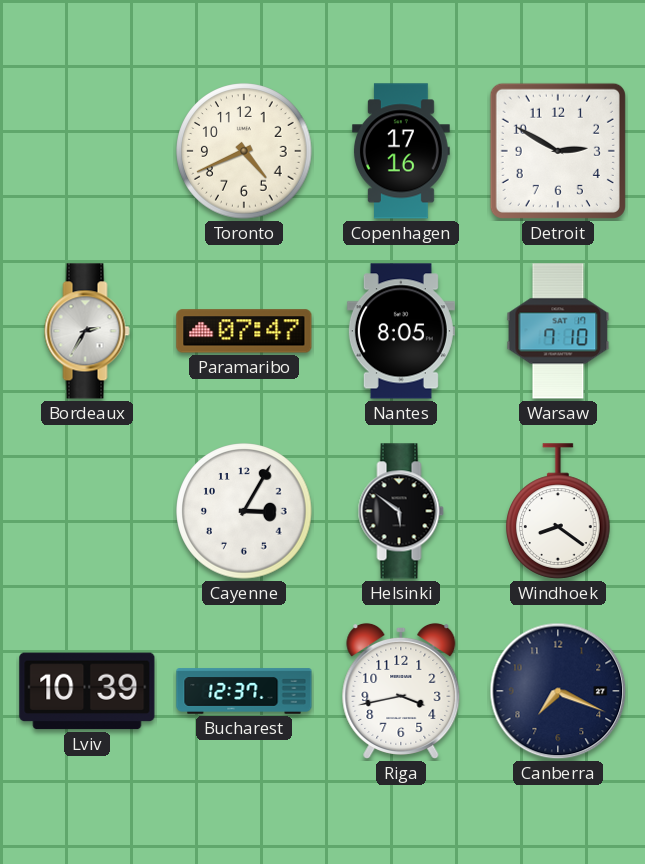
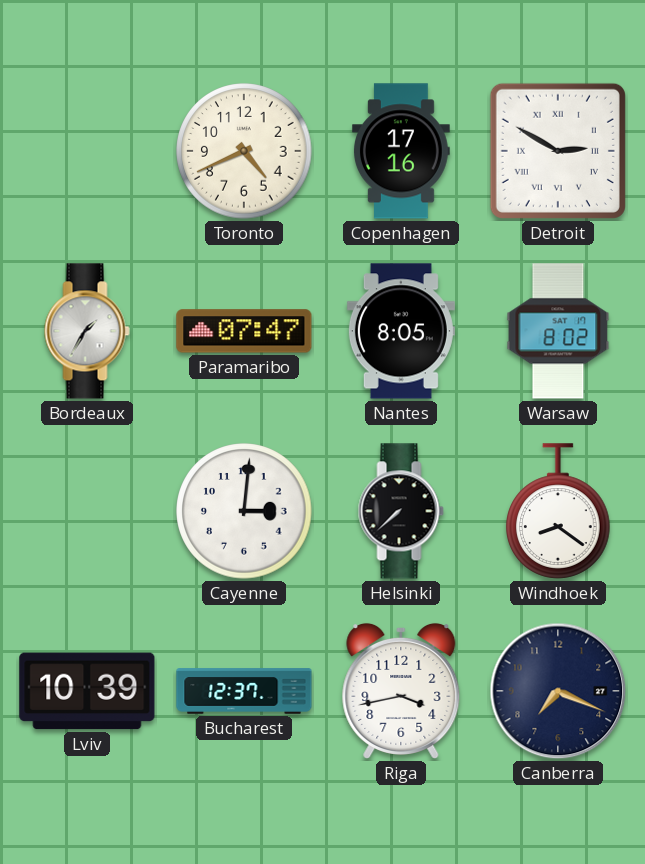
Detroit numerals: Arabic -> Roman (558, 151)
Bordeaux: 2:35 -> 1:35 (87, 331)
Warsaw: 7:10 -> 8:02 (558, 331)
Cayenne: 3:05 -> 3:01 (244, 511)
Helsinki: 5:51 -> 7:38 (401, 511)
